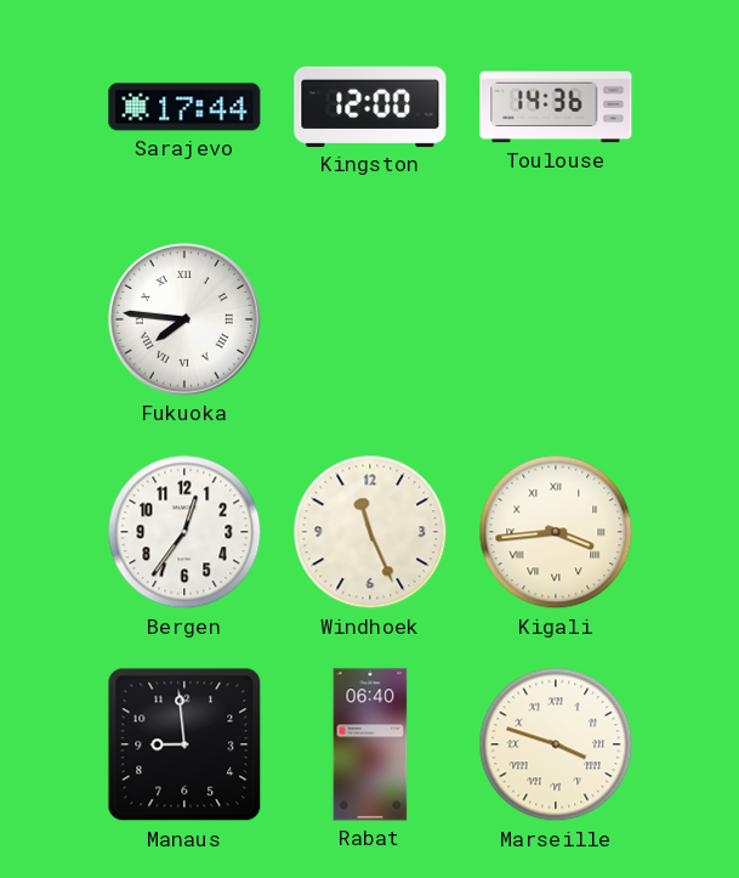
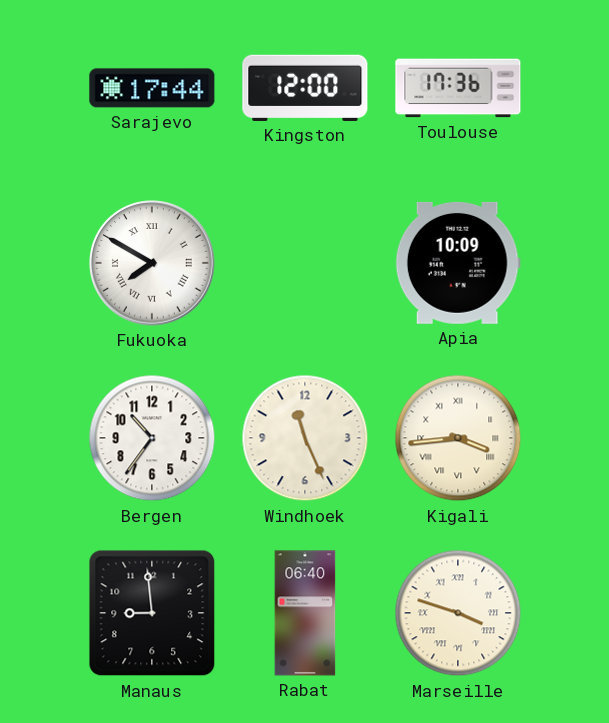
Toulouse: 14:36 -> 17:36 (458, 88)
Fukuoka: 7:46 -> 7:50 (152, 263)
Apia: none -> 10:09 (458, 263)
Bergen: 12:36 -> 10:36 (152, 438)
